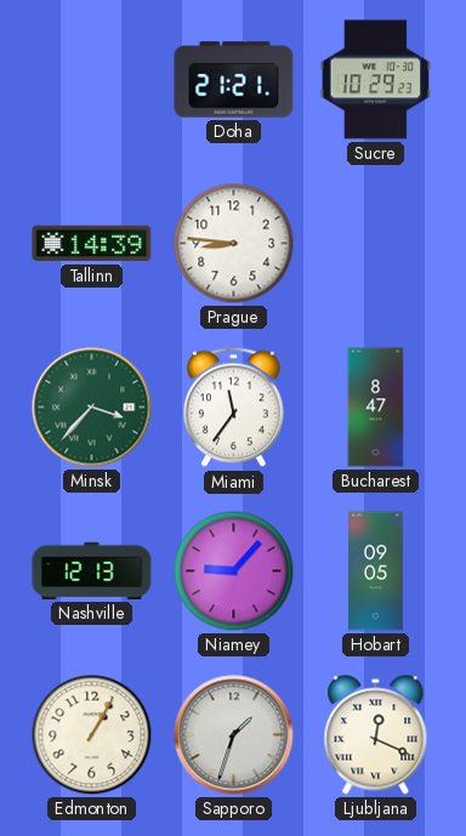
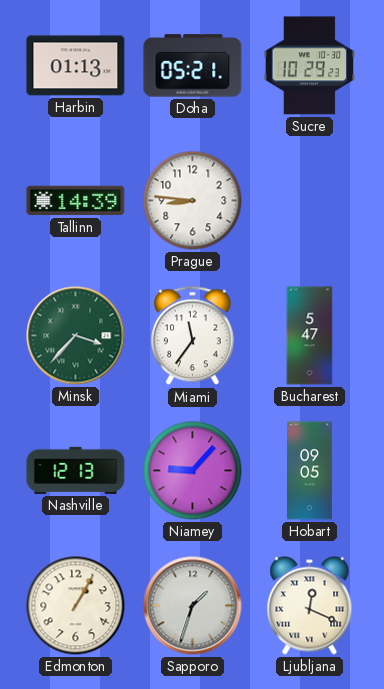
Harbin: none -> 01:13 (76, 66)
Doha: 21:21 -> 05:21 (193, 66)
Bucharest: 8:47 -> 5:47 (310, 336)
